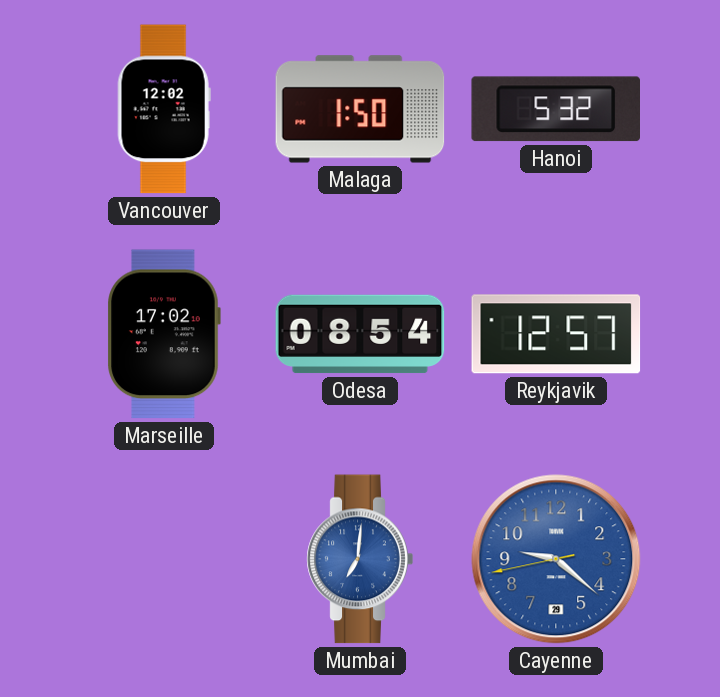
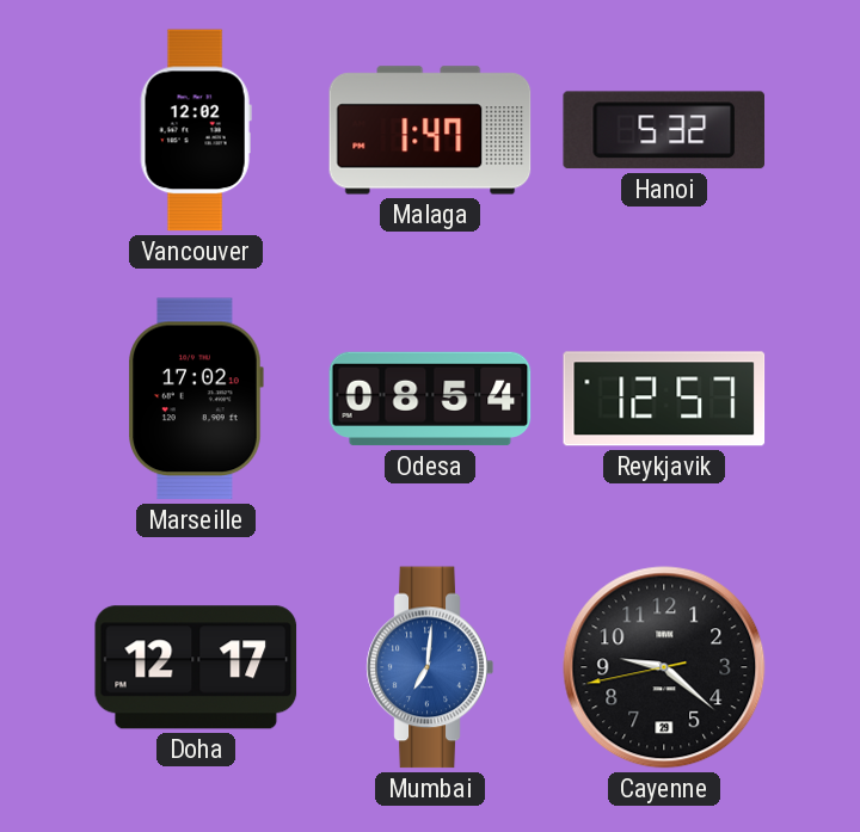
Malaga: 1:50 -> 1:47 (430, 130)
Doha: none -> 12:17 (196, 667)
Cayenne dial: blue -> black (664, 667)
